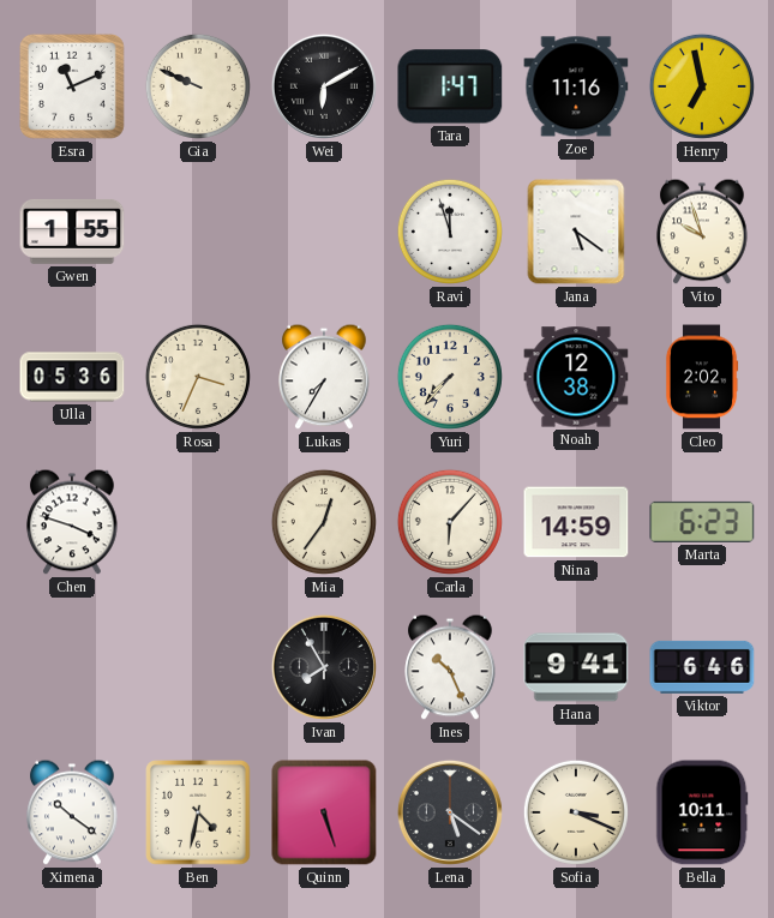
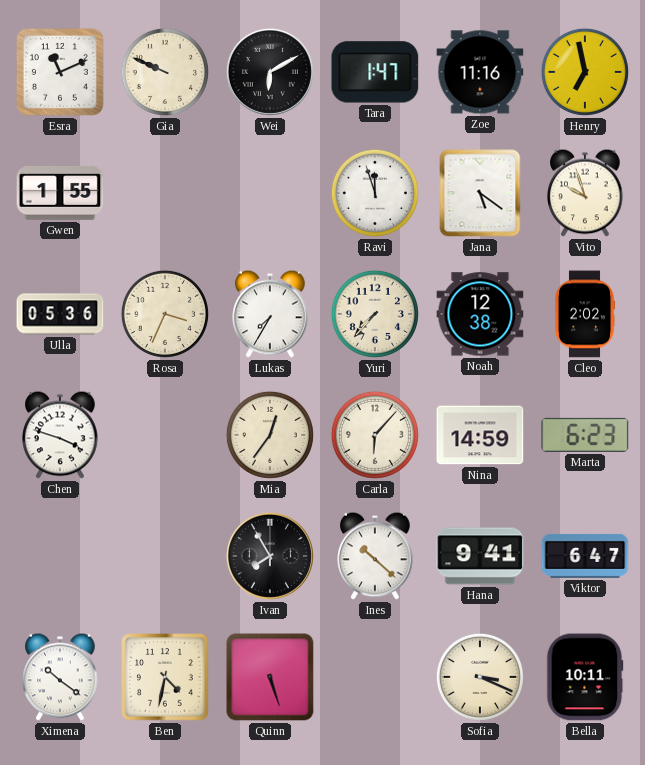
Ines: 10:26 -> 10:22 (375, 556)
Viktor: 6:46 -> 6:47 (585, 556)
Lena: 5:21 -> none (450, 812)
